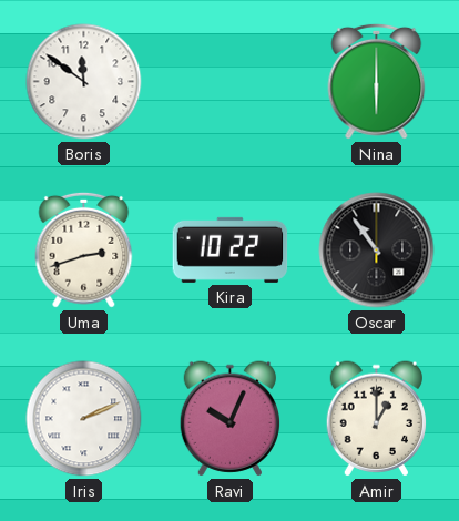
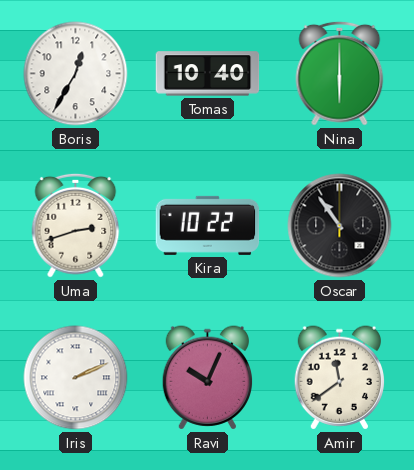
Boris: 11:51 -> 12:35 (76, 74)
Tomas: none -> 10:40 (208, 74)
Amir: 1:00 -> 11:39 (339, 378)
